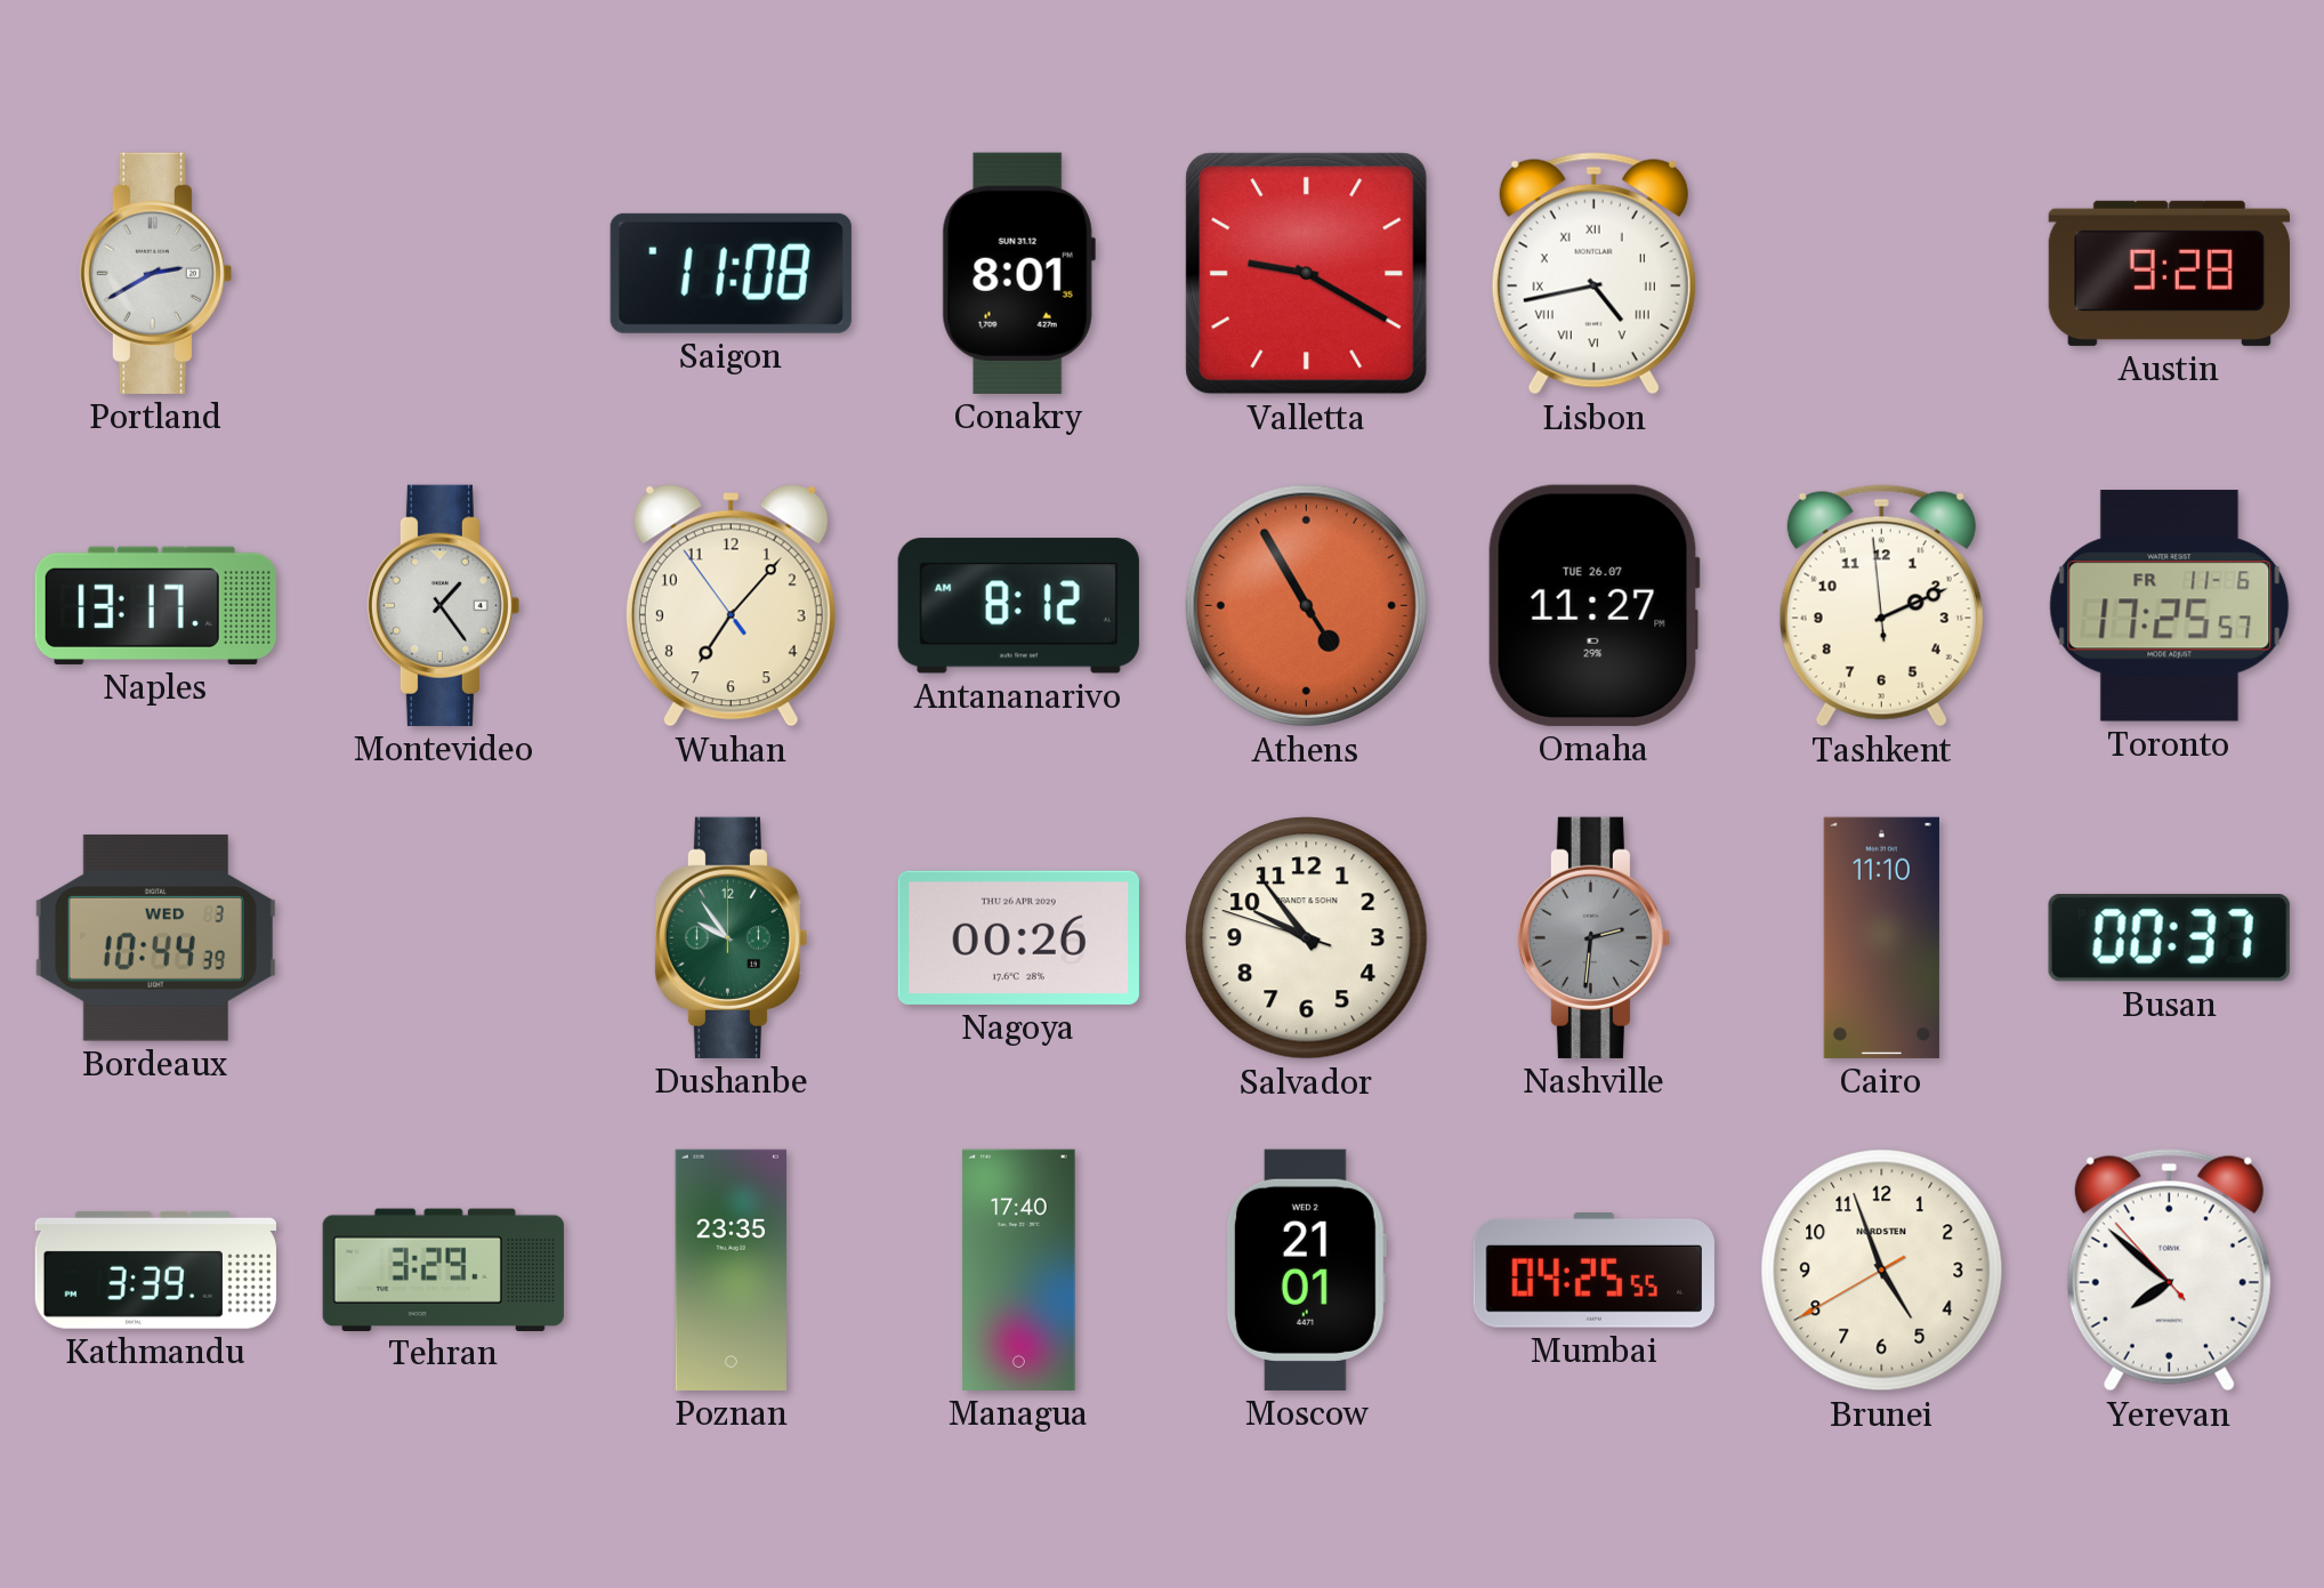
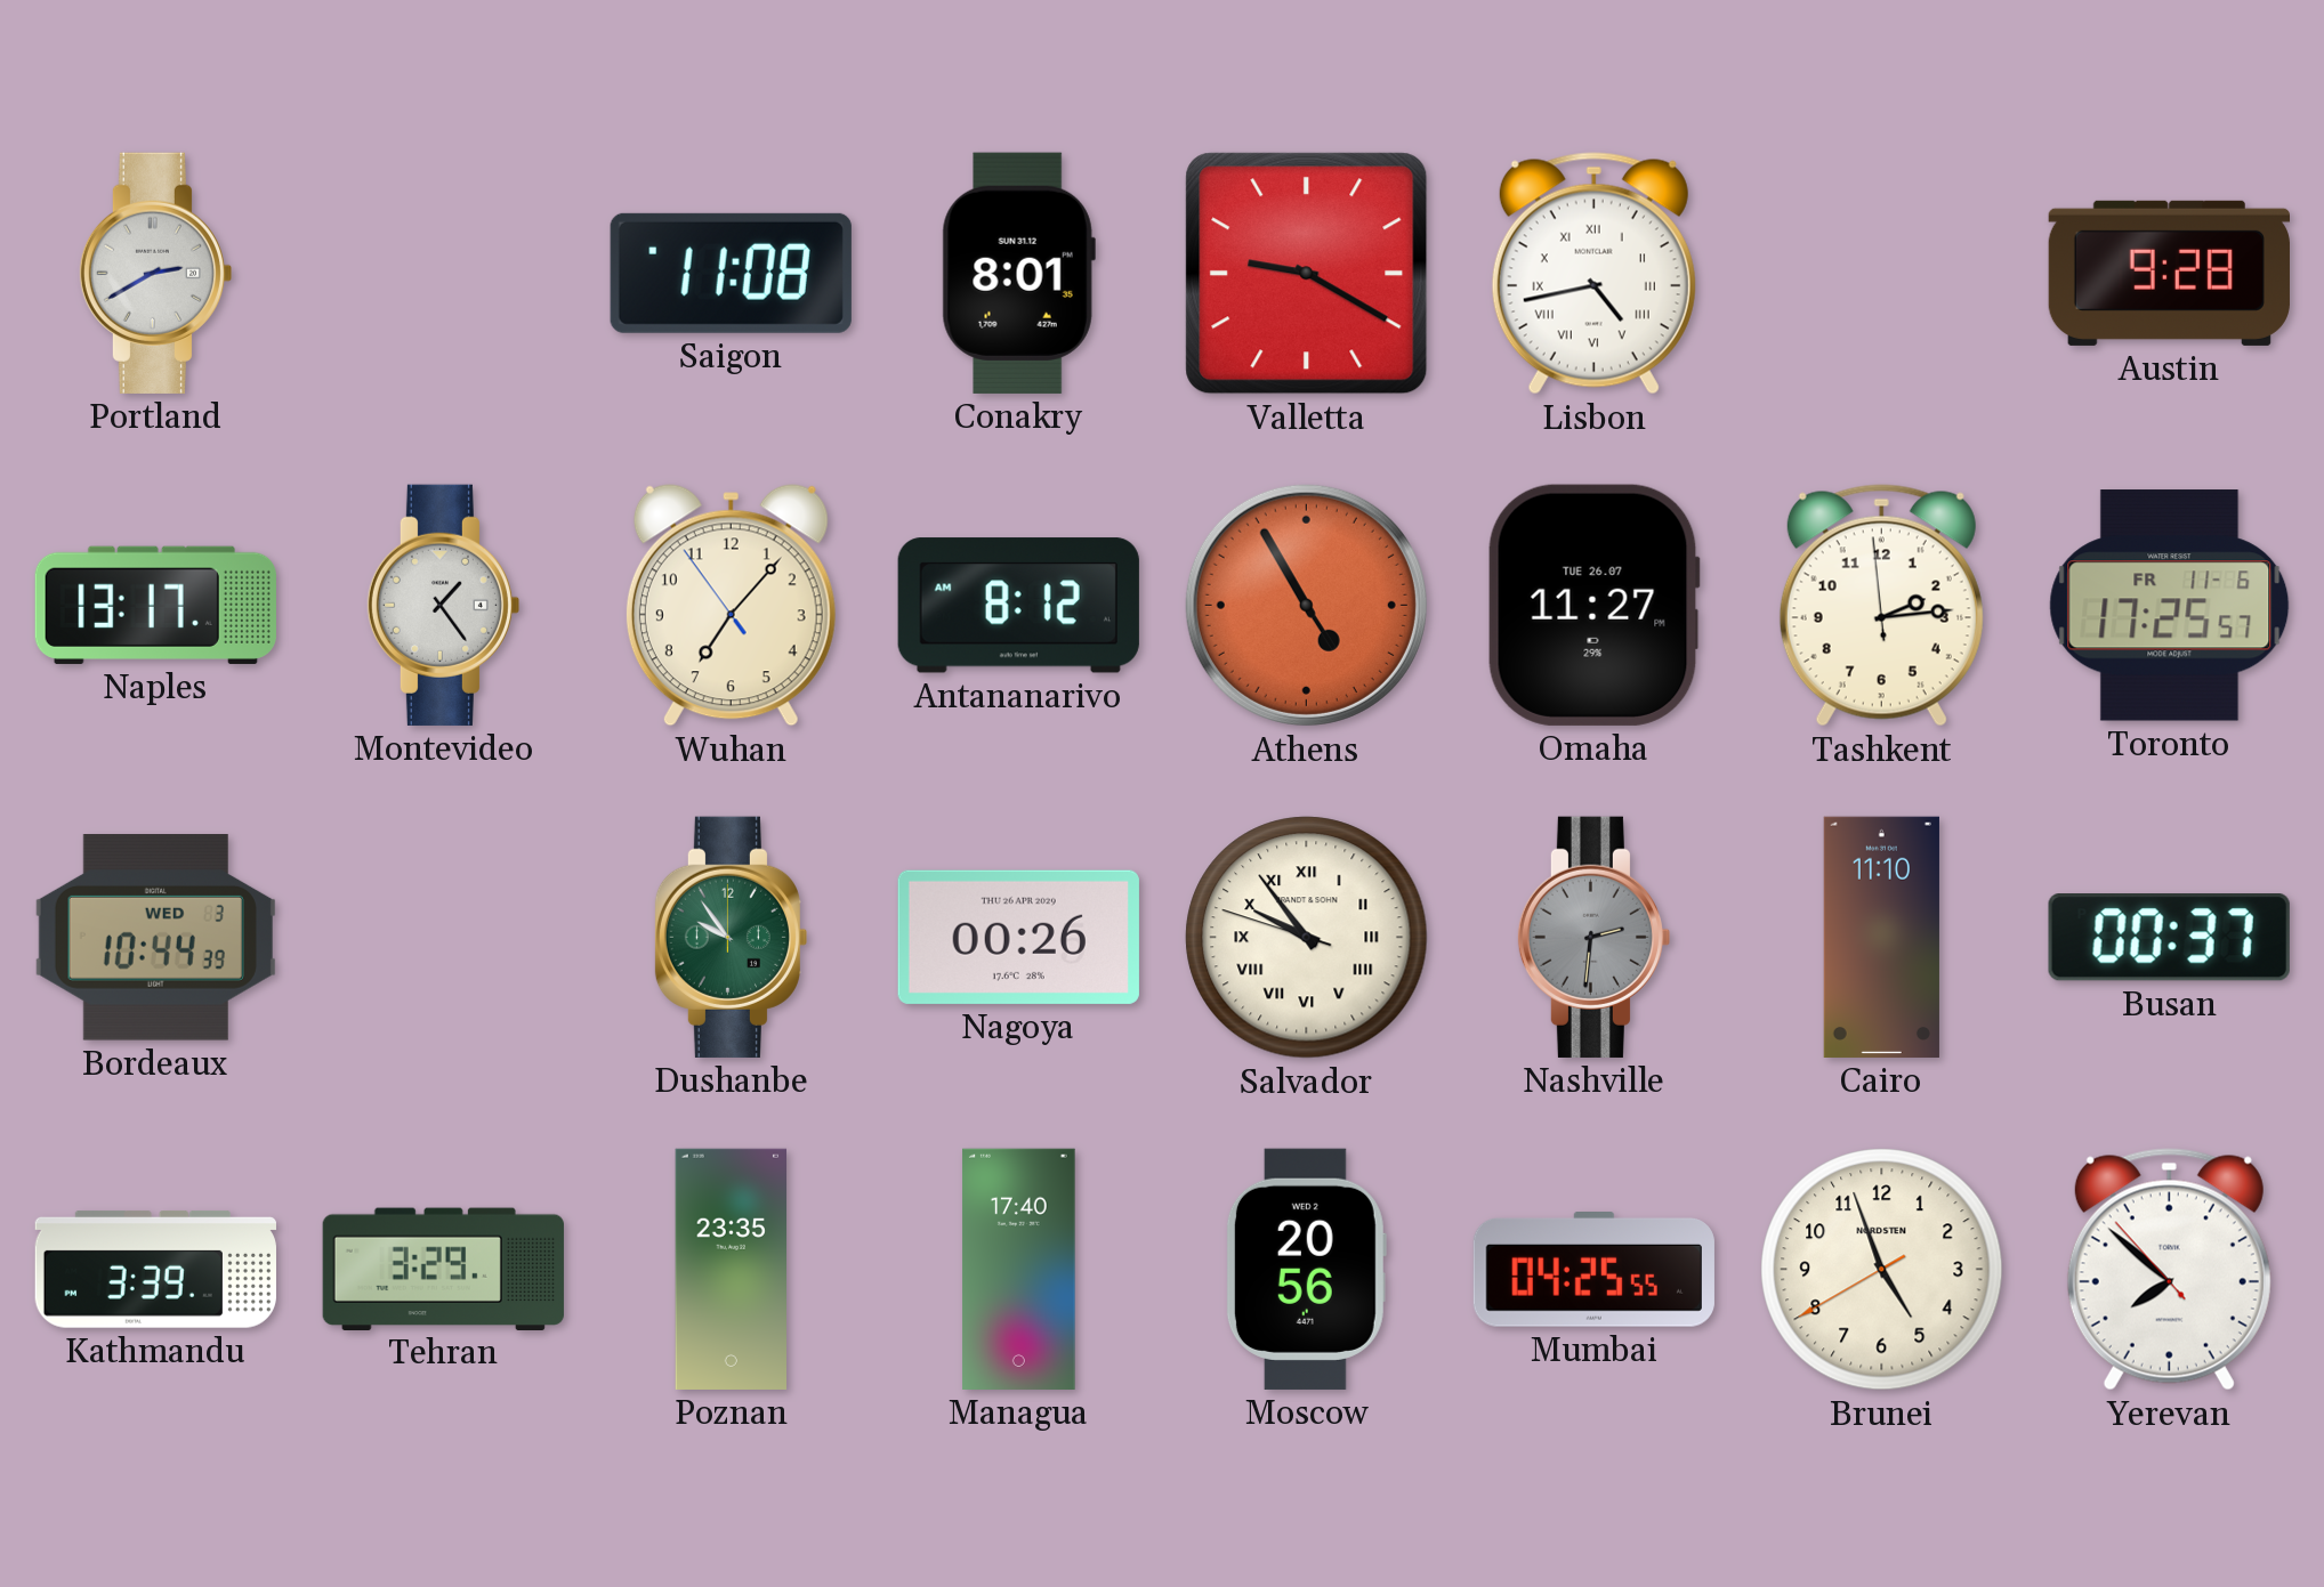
Tashkent: 2:10 -> 2:13 (1881, 606)
Salvador numerals: Arabic -> Roman (1307, 938)
Moscow: 21:01 -> 20:56 (1306, 1269)
